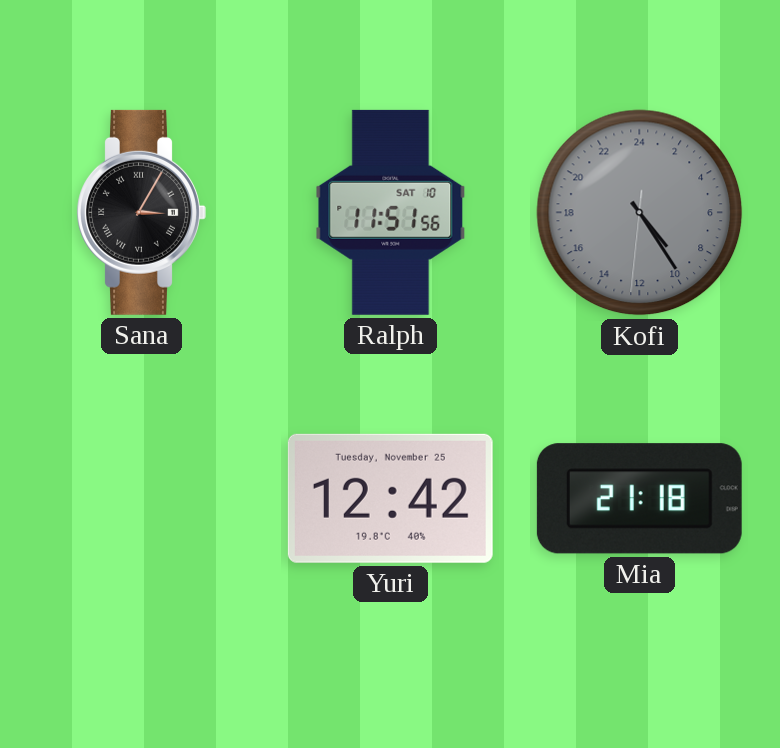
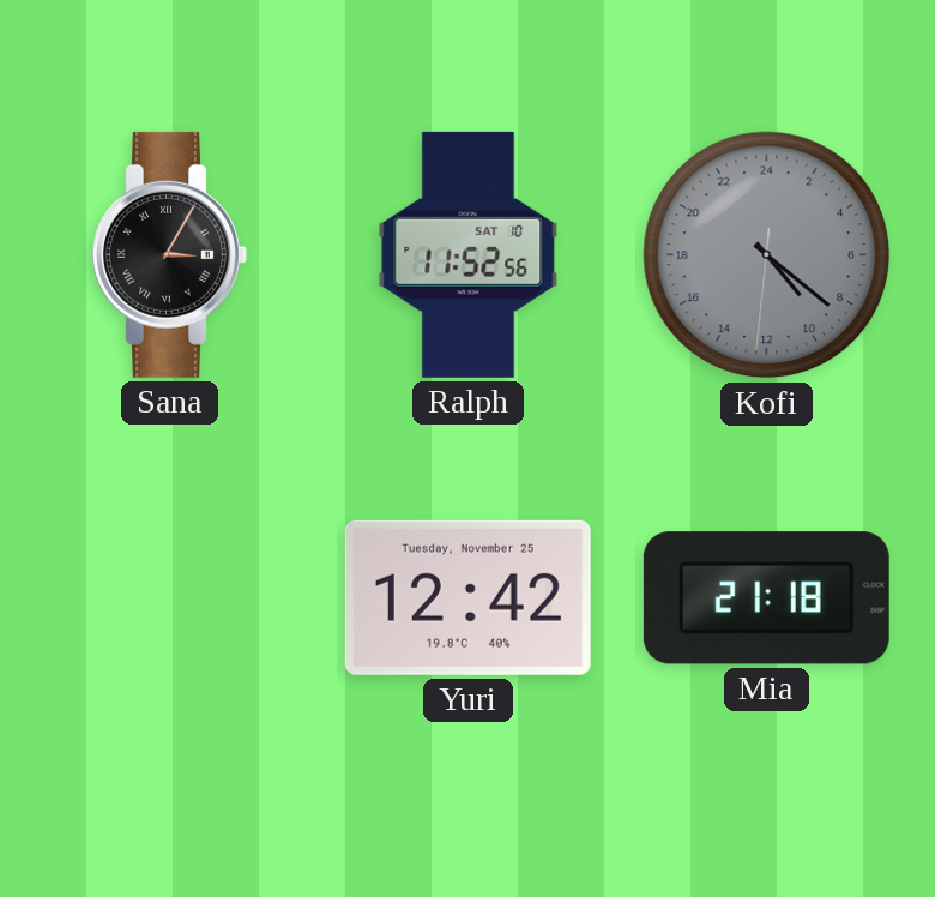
Ralph: 11:51 -> 11:52 (469, 254)
Kofi: 9:24 -> 9:21 (767, 255)
